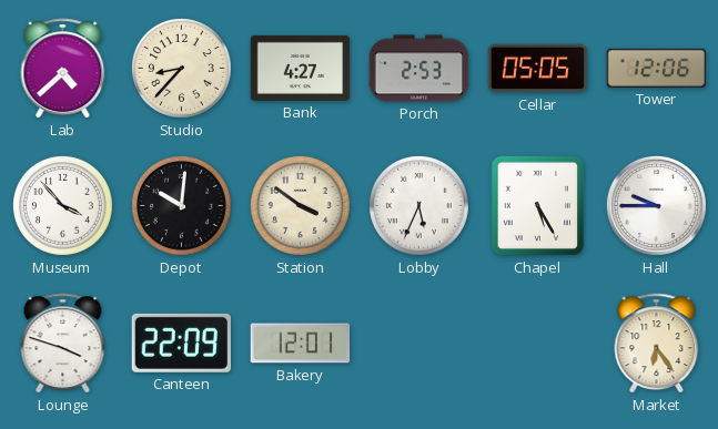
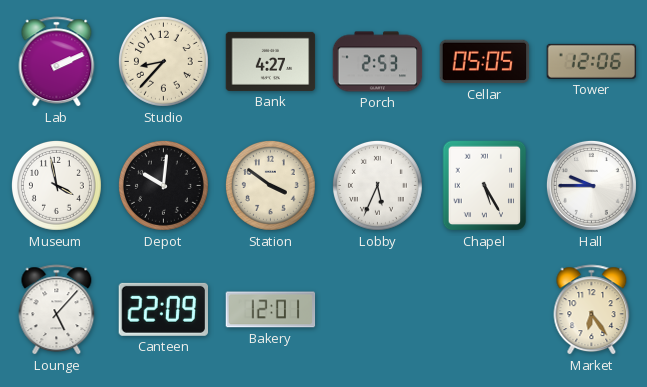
Lab: 4:38 -> 2:11 (57, 62)
Museum: 3:53 -> 3:58 (56, 185)
Lounge: 3:48 -> 5:07 (57, 310)
